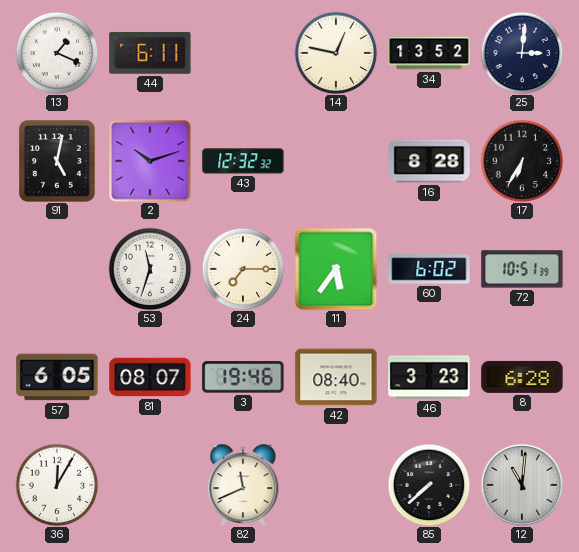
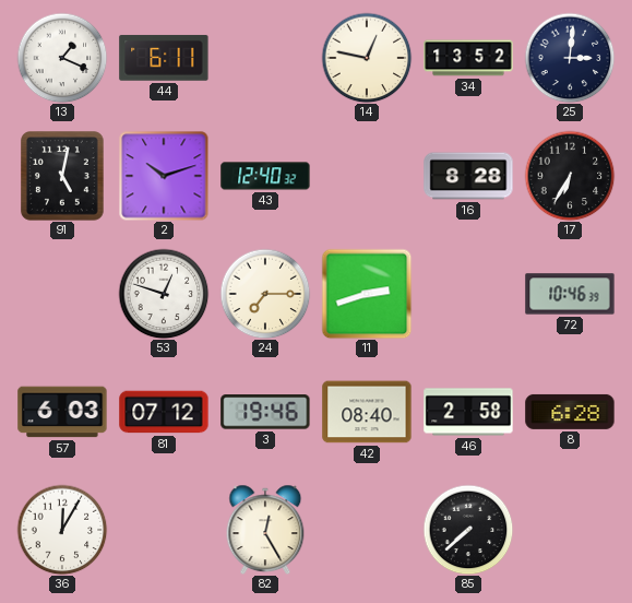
43: 12:32 -> 12:40 (265, 176)
53: 11:33 -> 12:48 (164, 294)
11: 5:36 -> 2:42 (367, 294)
60: 6:02 -> none (429, 269)
72: 10:51 -> 10:46 (570, 294)
57: 6:05 -> 6:03 (62, 412)
81: 08:07 -> 07:12 (164, 412)
46: 3:23 -> 2:58 (468, 412)
82: 11:41 -> 12:25 (265, 529)
12: 11:01 -> none (522, 485)
